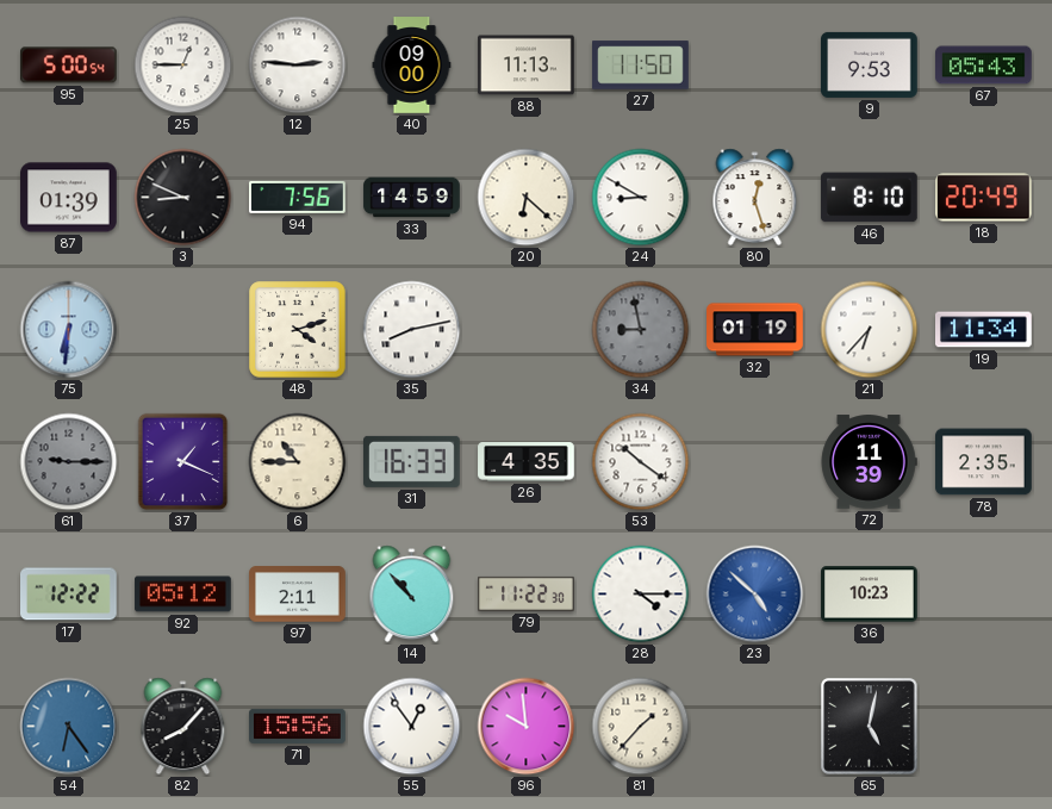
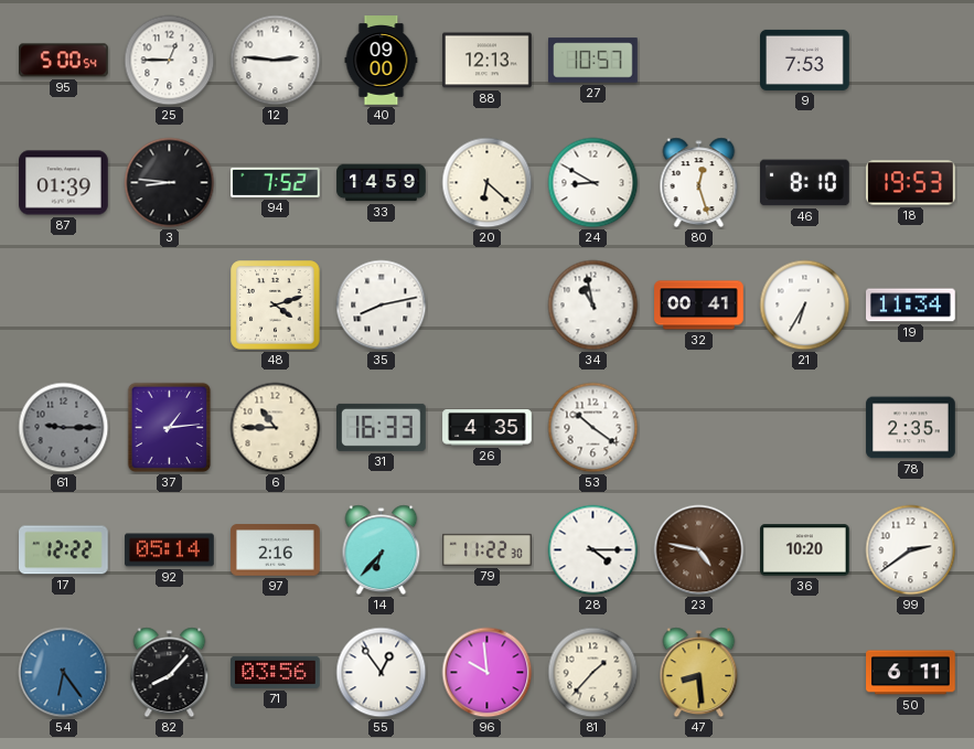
88: 11:13 -> 12:13 (488, 61)
27: 11:50 -> 10:57 (593, 61)
9: 9:53 -> 7:53 (805, 60)
67: 05:43 -> none (984, 66)
3: 8:49 -> 8:46 (170, 183)
94: 7:56 -> 7:52 (276, 182)
18: 20:49 -> 19:53 (911, 183)
75: 6:31 -> none (69, 330)
34: 8:58 -> 10:58 (593, 306)
34 dial: grey -> white (593, 306)
32: 01:19 -> 00:41 (699, 306)
21: 6:37 -> 6:35 (805, 306)
37: 1:19 -> 1:14 (170, 428)
72: 11:39 -> none (869, 462)
92: 05:12 -> 05:14 (170, 550)
97: 2:11 -> 2:16 (276, 550)
14: 10:53 -> 6:37 (382, 550)
23: 4:52 -> 4:47 (699, 550)
23 dial: blue -> brown (699, 550)
36: 10:23 -> 10:20 (805, 550)
99: none -> 2:39 (911, 550)
71: 15:56 -> 03:56 (276, 672)
47: none -> 8:29 (699, 673)
65: 5:02 -> none (870, 727)
50: none -> 6:11 (911, 673)
